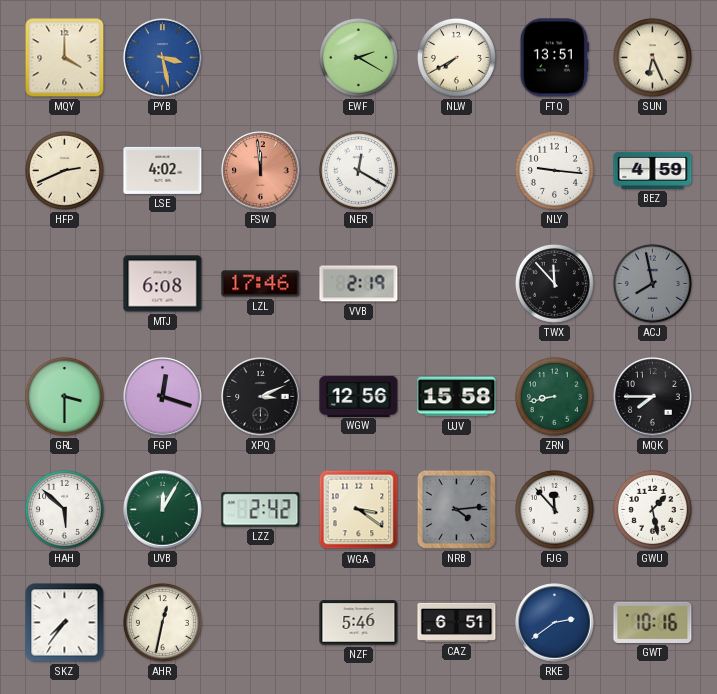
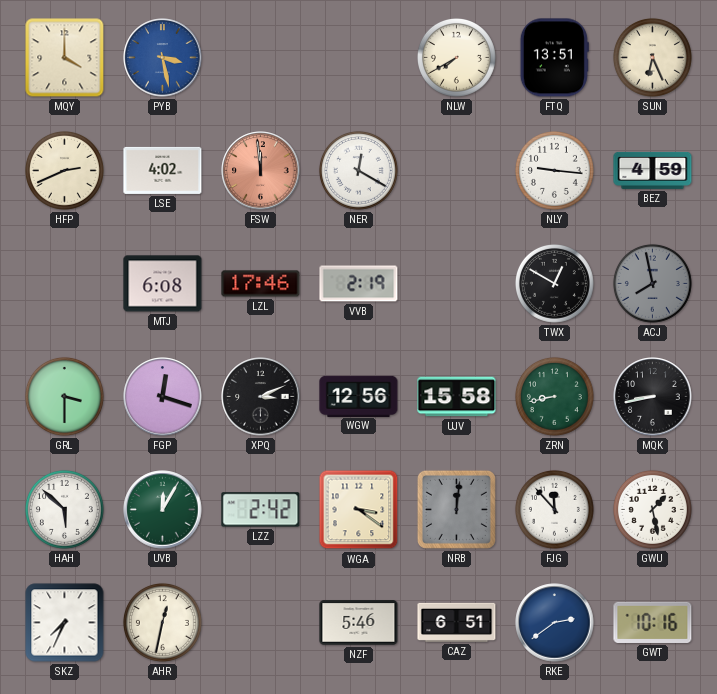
EWF: 2:20 -> none (358, 57)
TWX: 11:53 -> 12:50 (554, 283)
MQK: 7:45 -> 8:43 (653, 397)
NRB: 4:14 -> 12:01 (456, 509)
SKZ: 7:36 -> 7:34 (65, 623)
